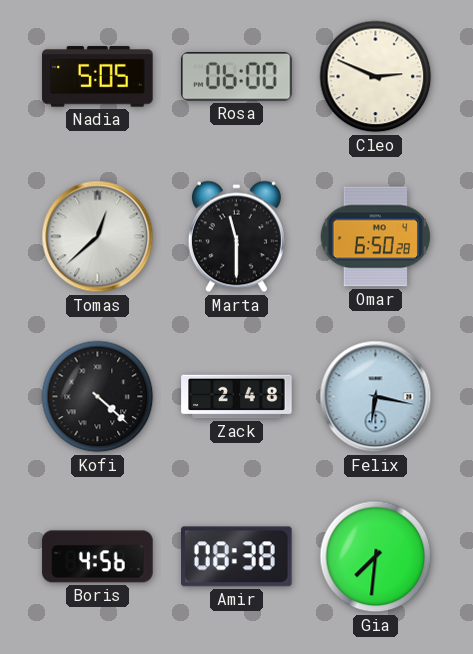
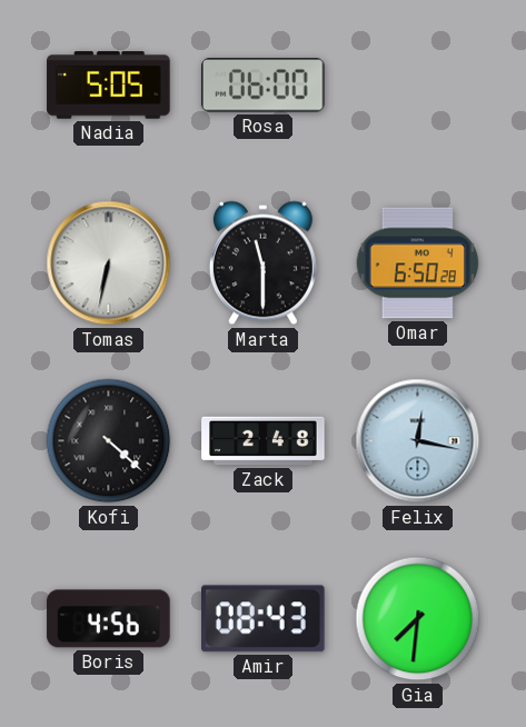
Cleo: 2:49 -> none (376, 77)
Tomas: 12:38 -> 6:32 (109, 263)
Felix: 6:17 -> 12:17 (418, 441)
Amir: 08:38 -> 08:43 (264, 619)
